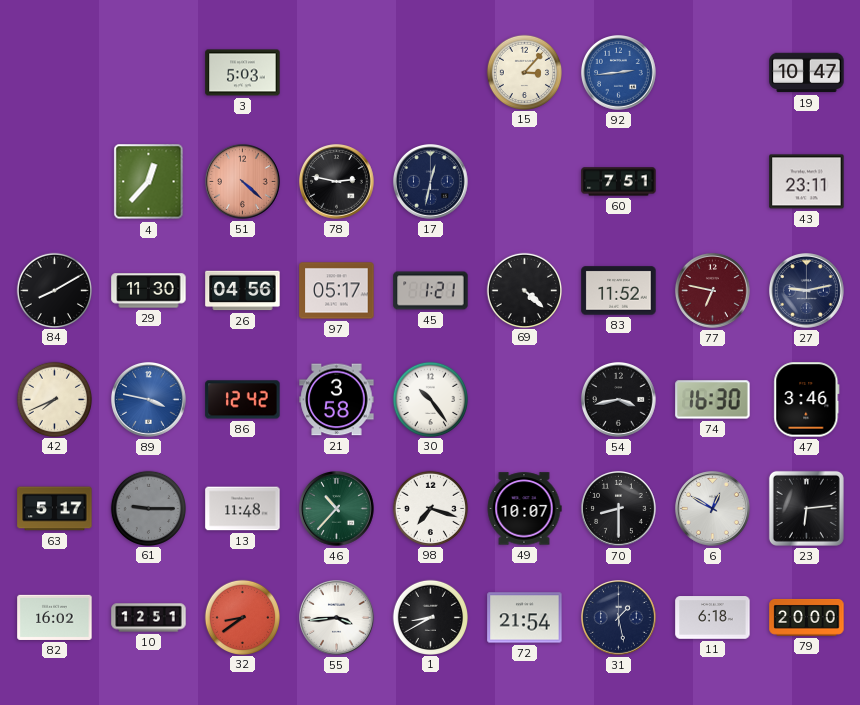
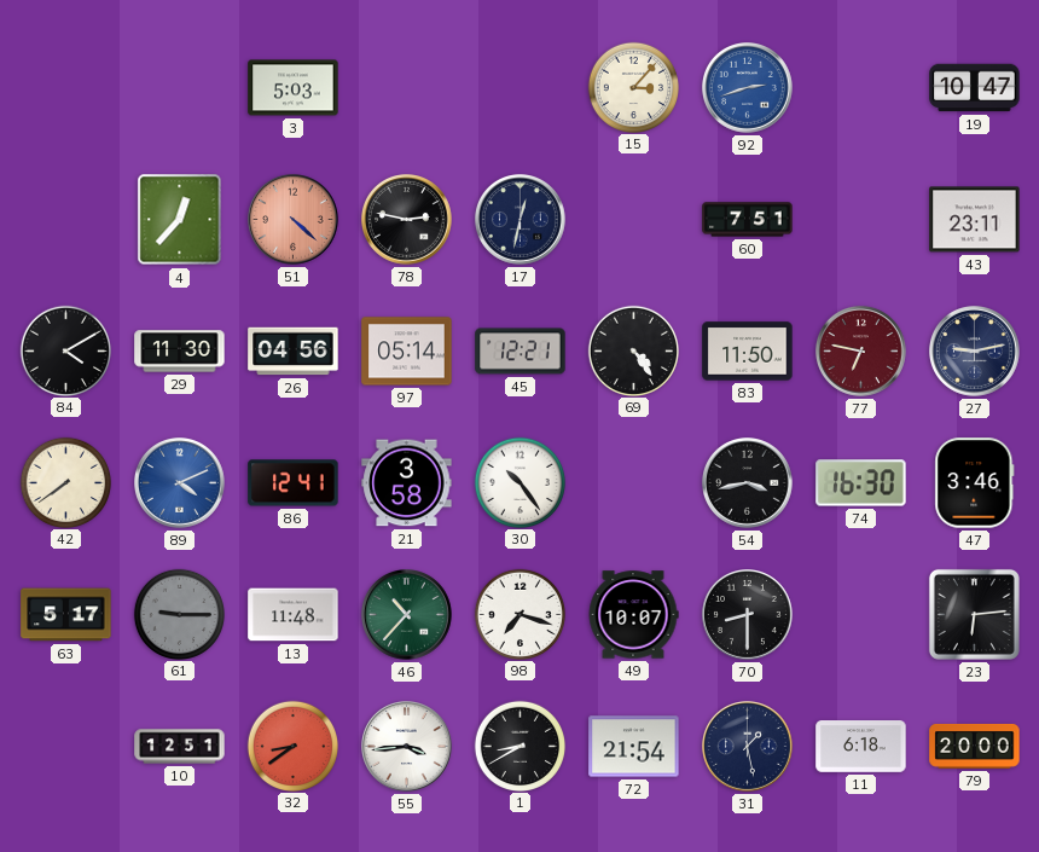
92: 2:44 -> 2:42 (748, 88)
84: 8:10 -> 4:10 (65, 350)
97: 05:17 -> 05:14 (407, 352)
45: 1:21 -> 12:21 (521, 352)
69: 4:22 -> 4:24 (633, 350)
83: 11:52 -> 11:50 (748, 352)
42: 7:41 -> 7:39 (65, 482)
89: 3:47 -> 4:11 (180, 483)
86: 12:42 -> 12:41 (294, 483)
6: 12:50 -> none (713, 509)
82: 16:02 -> none (55, 617)
